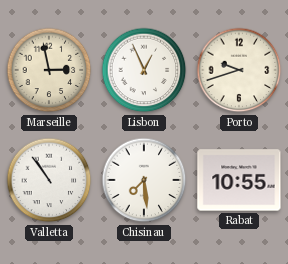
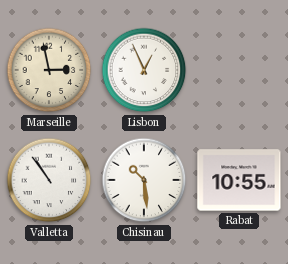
Porto: 9:42 -> none (239, 70)
Chisinau: 7:29 -> 10:29 (144, 180)
